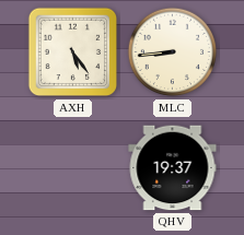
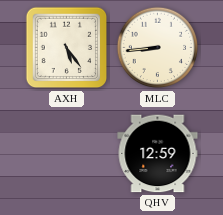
QHV: 19:37 -> 12:59 (158, 154)
